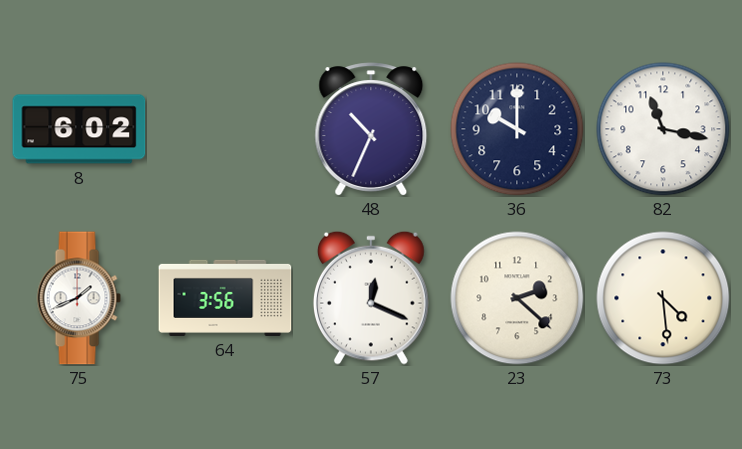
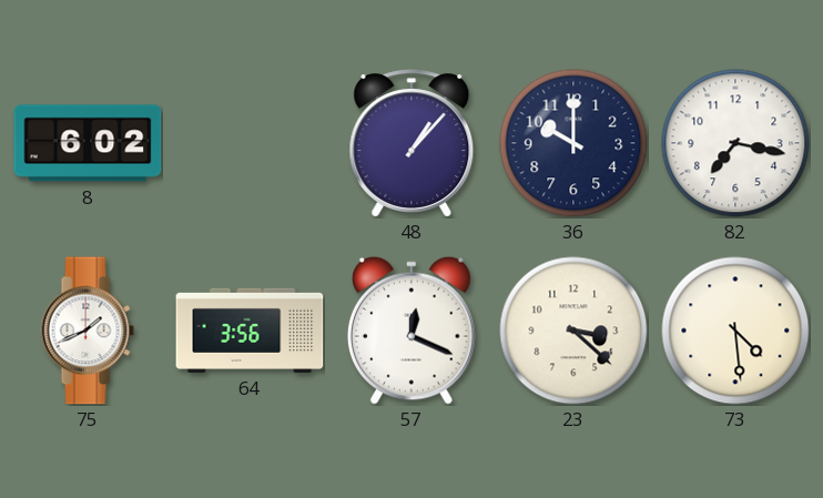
48: 10:34 -> 1:07 (411, 143)
82: 11:17 -> 7:17 (735, 143)
23: 2:22 -> 3:22 (573, 331)
